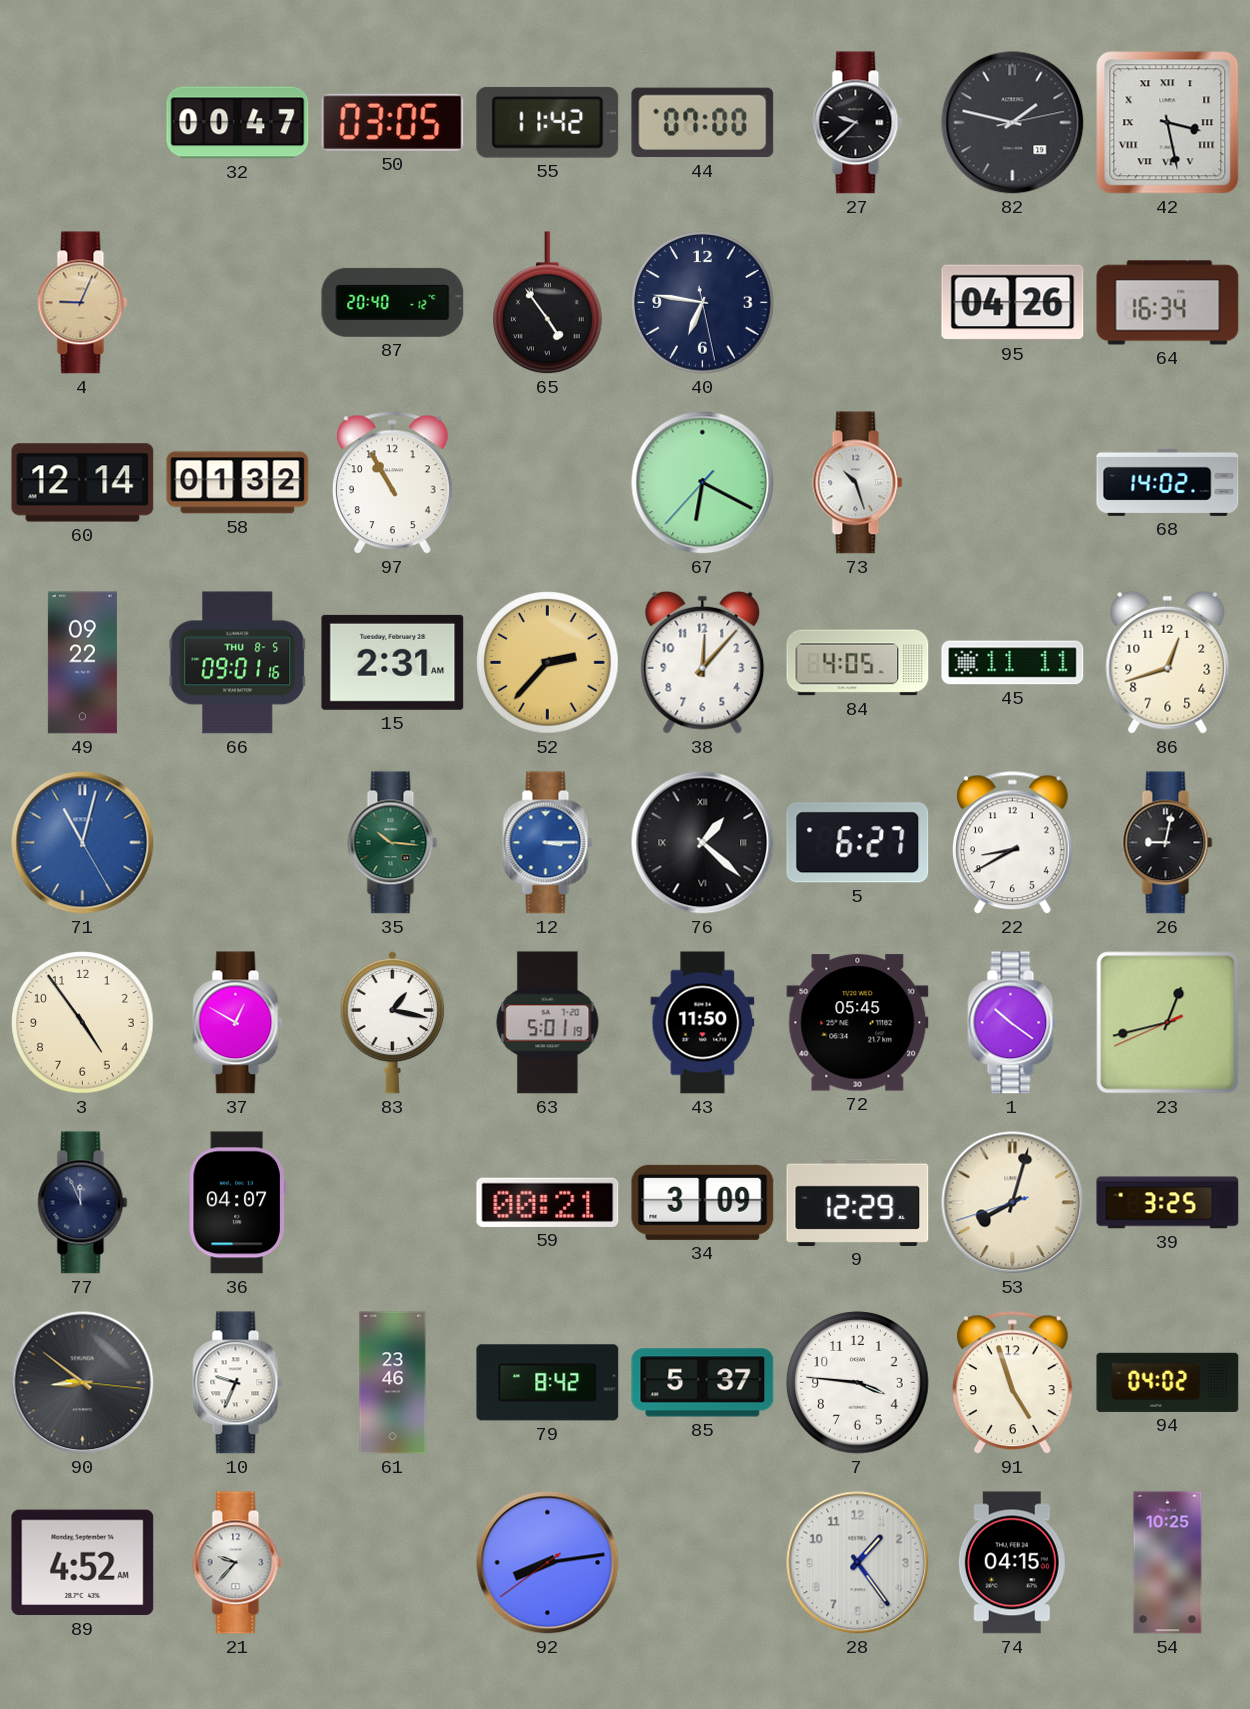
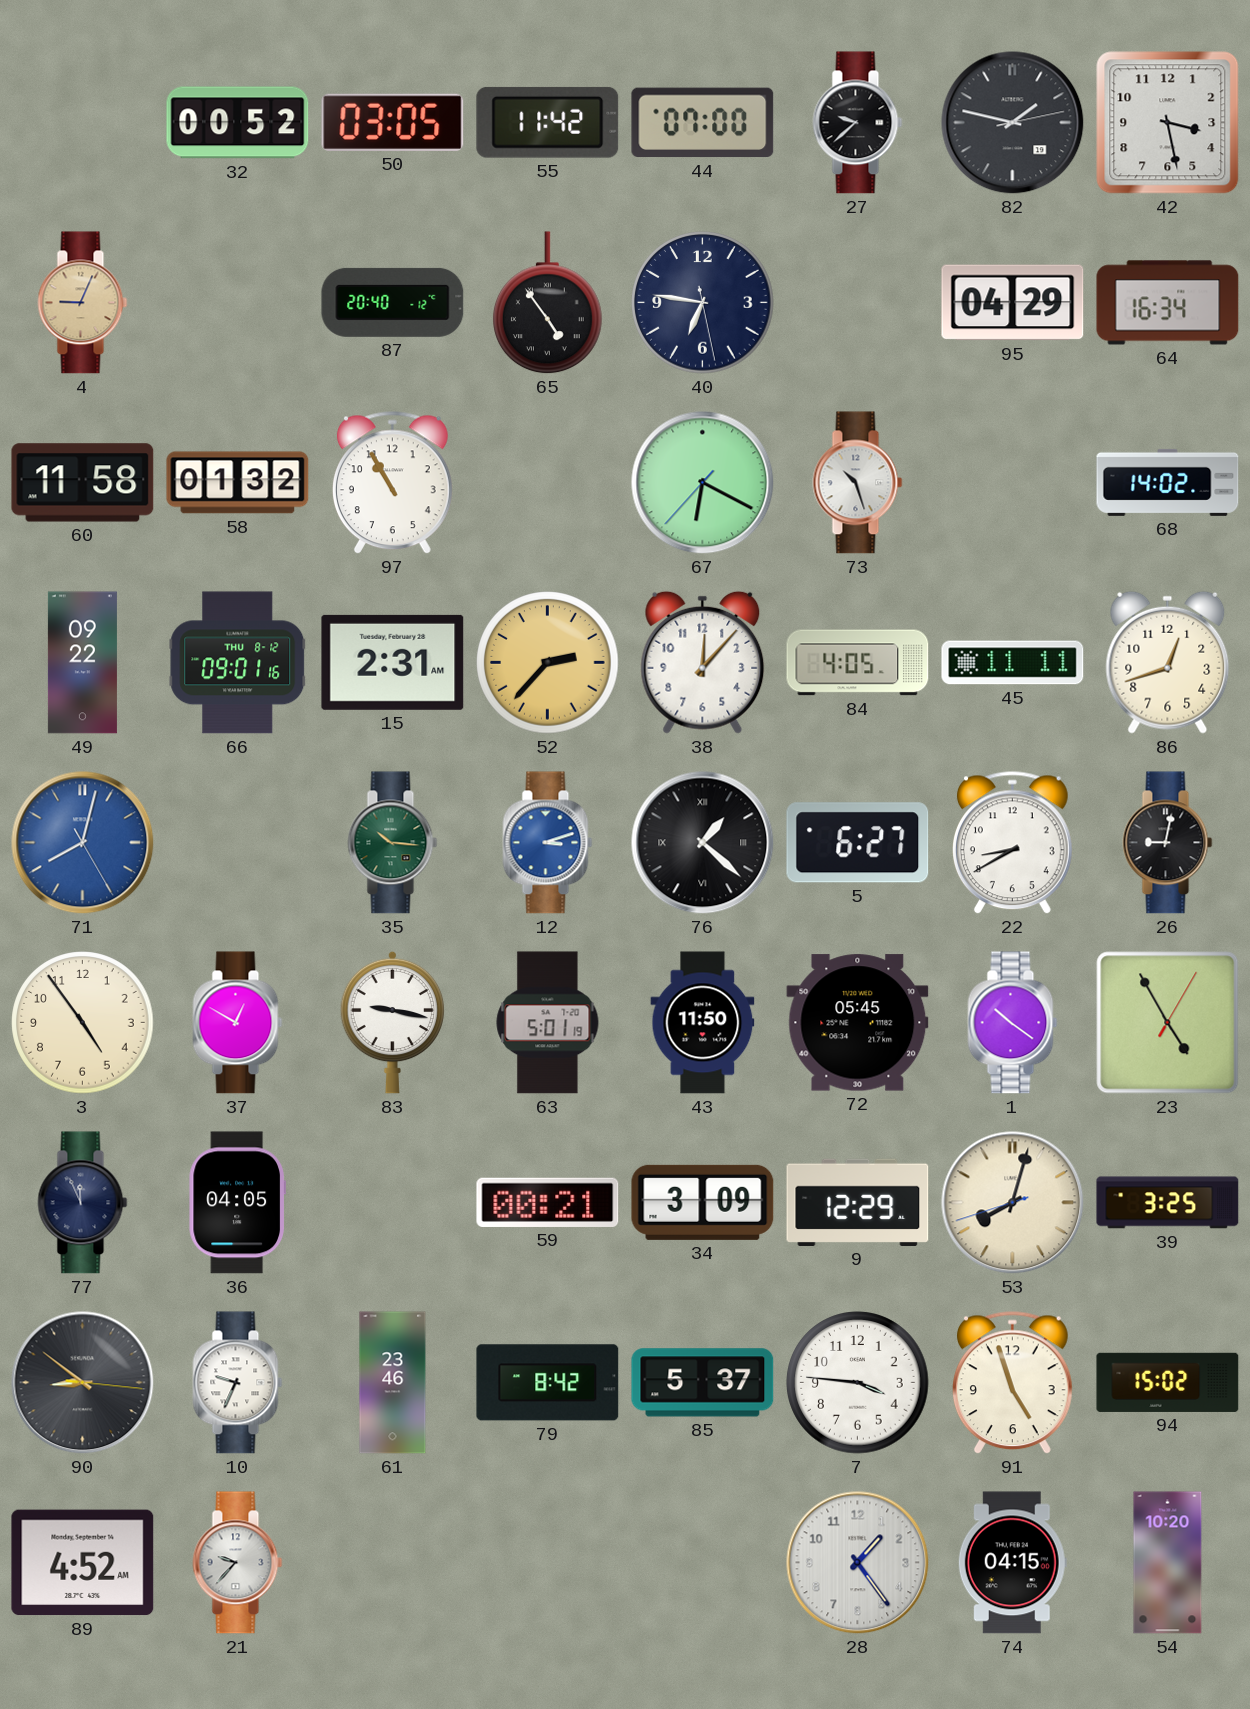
32: 00:47 -> 00:52 (238, 123)
42 numerals: Roman -> Arabic (1168, 123)
95: 04:26 -> 04:29 (1013, 303)
60: 12:14 -> 11:58 (83, 483)
66 date: THU 8-5 -> THU 8-12 (238, 663)
71: 11:02 -> 8:02 (83, 843)
12: 3:15 -> 3:12 (548, 843)
83: 1:17 -> 9:17 (393, 1022)
23: 12:42 -> 4:55 (1168, 1023)
36: 04:07 -> 04:05 (237, 1203)
94: 04:02 -> 15:02 (1168, 1382)
92: 8:13 -> none (548, 1563)
54: 10:25 -> 10:20 (1168, 1563)
